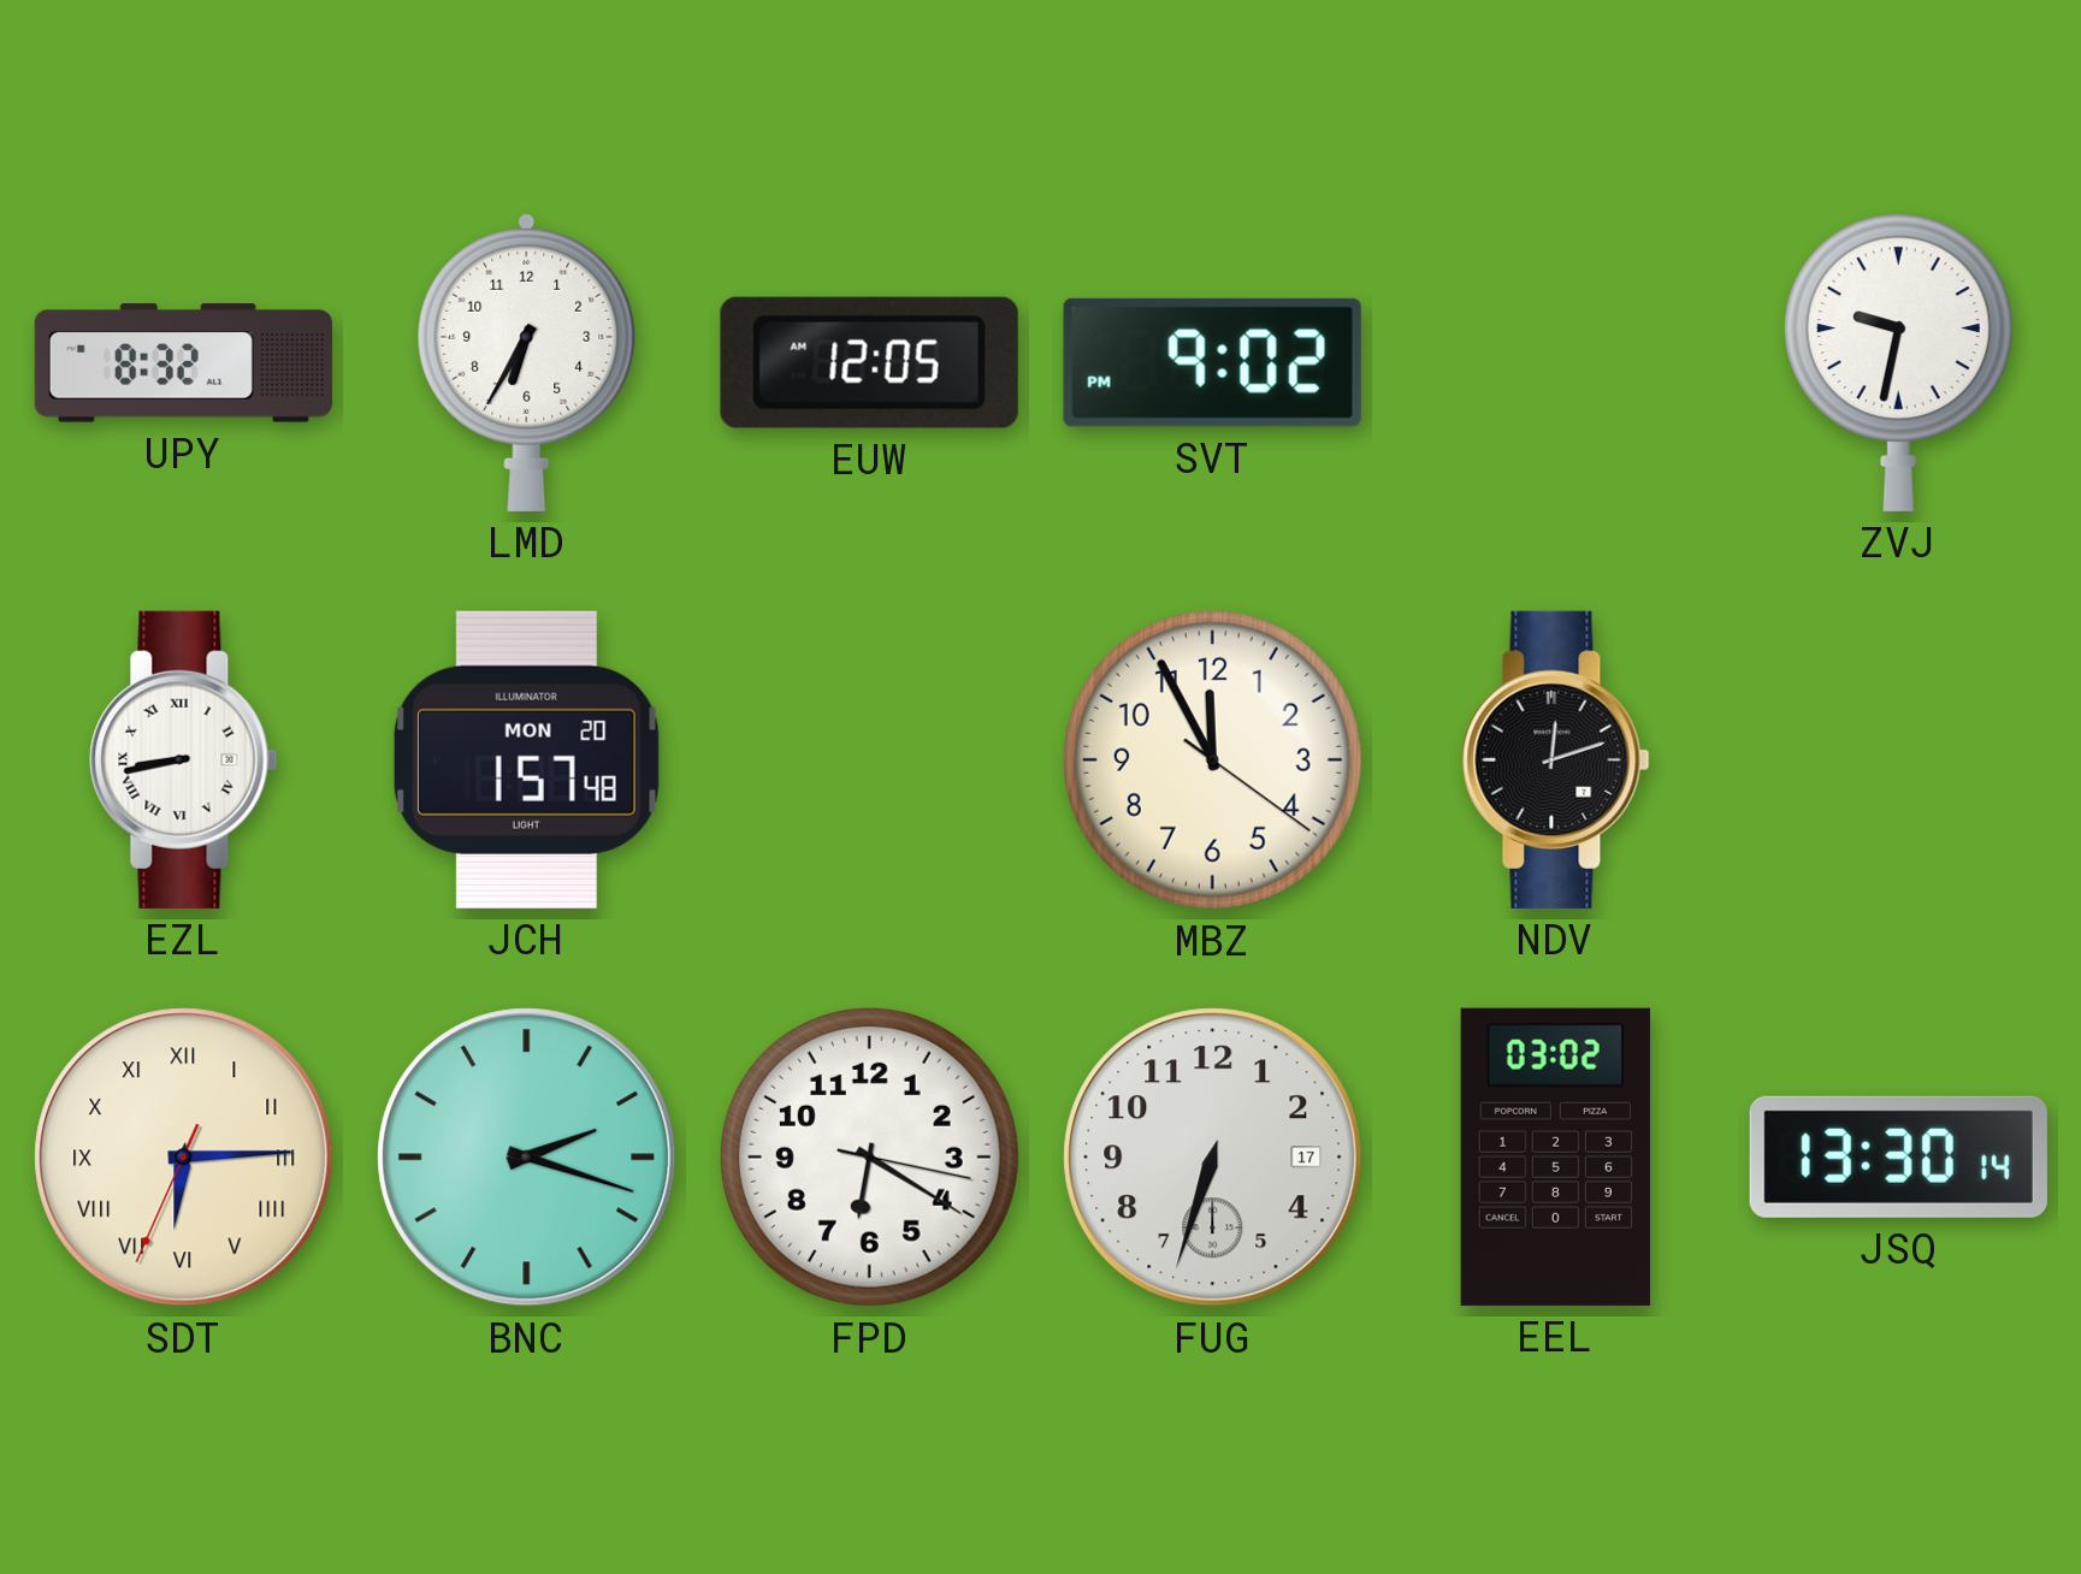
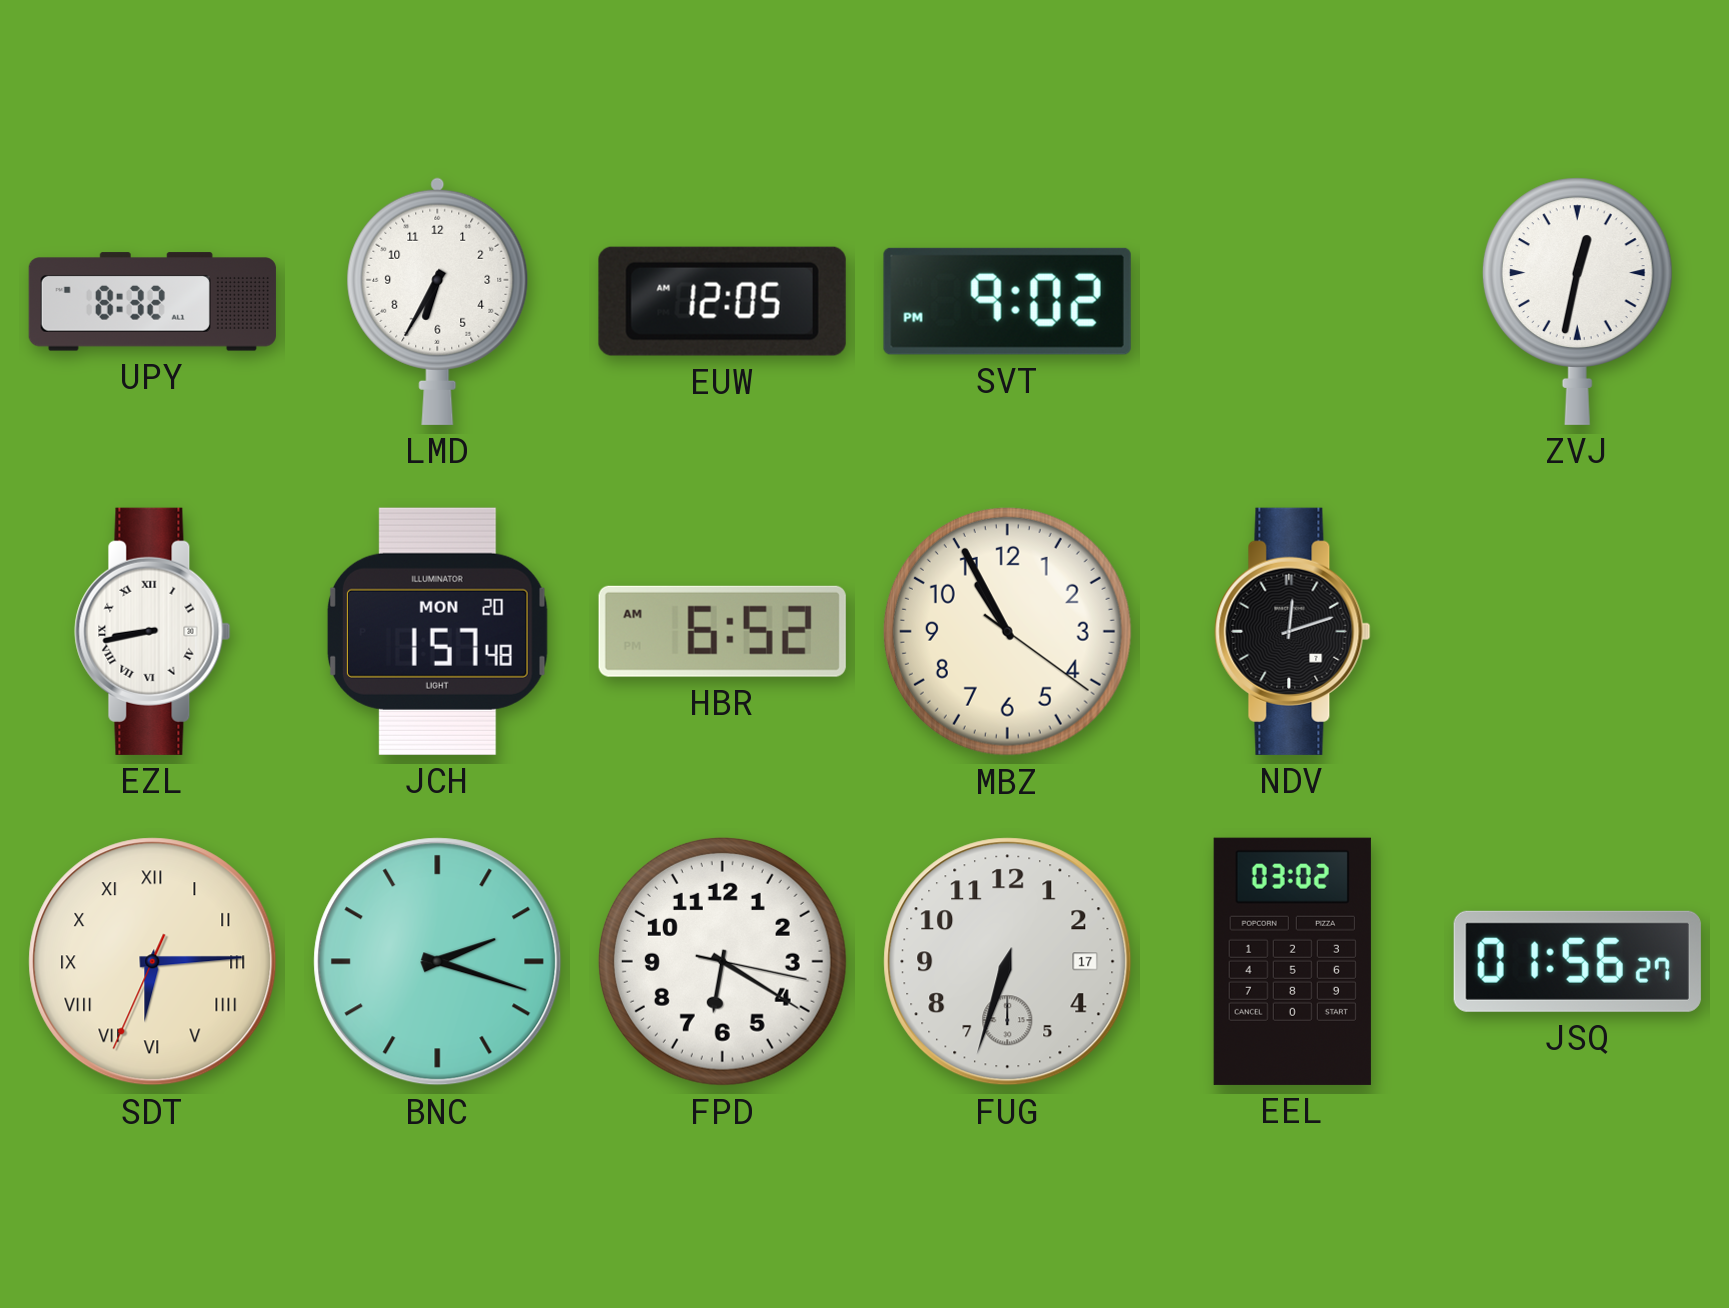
ZVJ: 9:32 -> 12:32 (1577, 301)
HBR: none -> 6:52 (722, 631)
MBZ: 11:55 -> 10:55 (1007, 631)
JSQ: 13:30 -> 01:56 (1577, 961)
